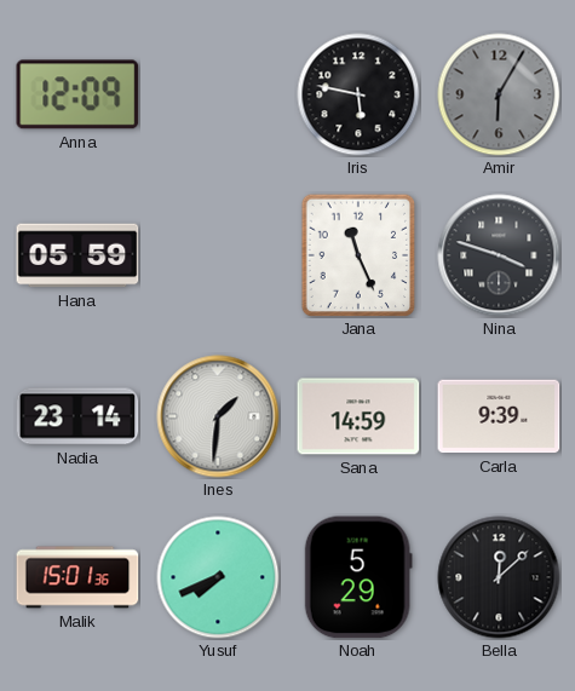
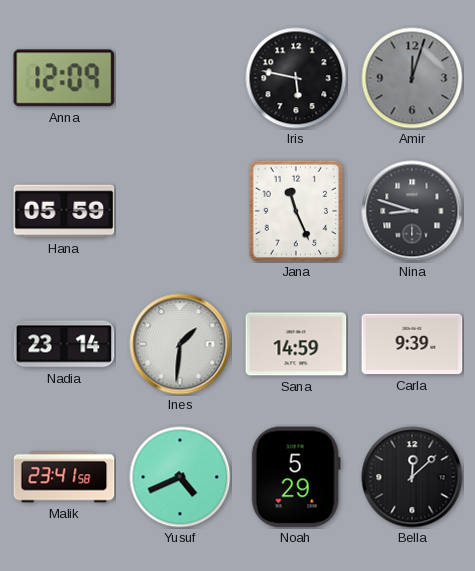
Amir: 6:05 -> 12:03 (412, 78)
Nina: 3:48 -> 8:48 (412, 211)
Malik: 15:01 -> 23:41 (64, 477)
Yusuf: 7:41 -> 4:41 (180, 477)
